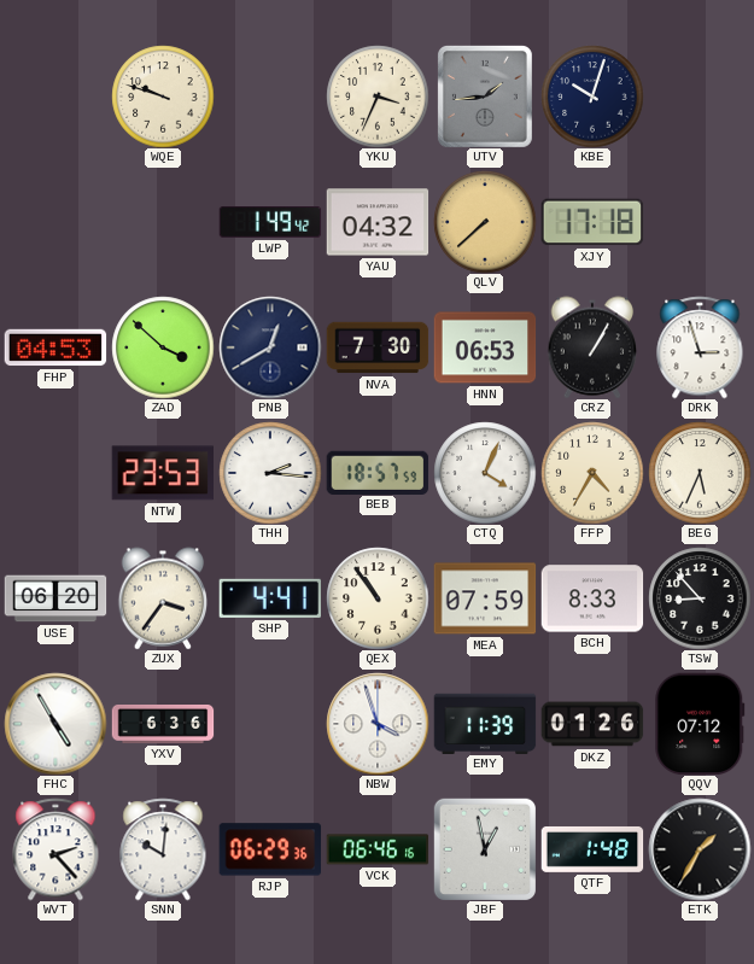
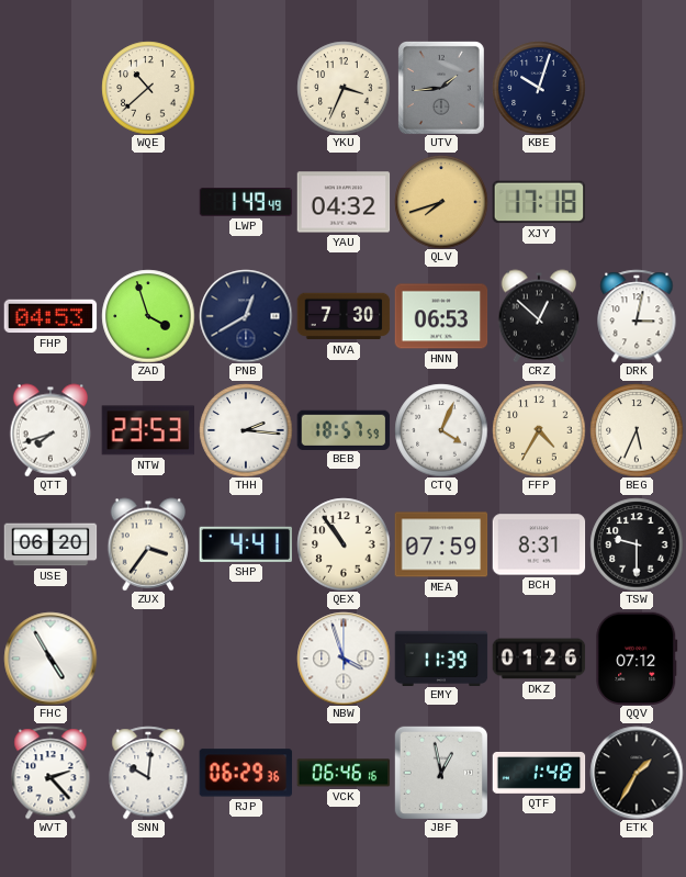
WQE: 9:48 -> 10:38 (148, 88)
LWP: 1:49:42 -> 1:49:49 (246, 203)
QLV: 7:38 -> 7:42 (441, 202)
ZAD: 3:52 -> 3:57 (148, 316)
CRZ: 1:05 -> 12:52 (539, 316)
DRK: 2:57 -> 3:02 (637, 316)
QTT: none -> 7:42 (50, 430)
BCH: 8:33 -> 8:31 (539, 544)
TSW: 8:53 -> 9:30 (637, 544)
YXV: 6:36 -> none (163, 725)
